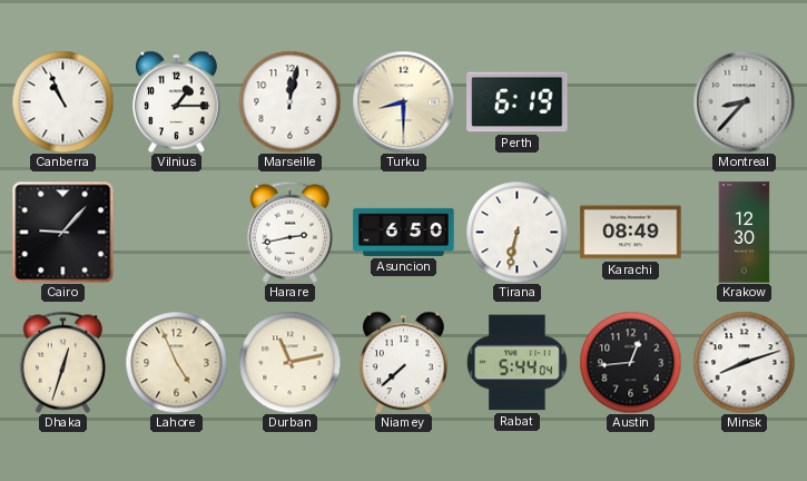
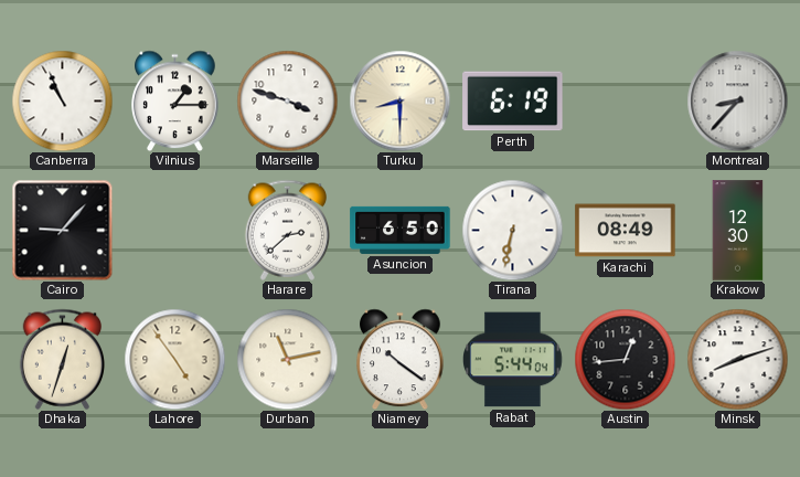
Marseille: 12:02 -> 3:48 (287, 100)
Harare: 2:43 -> 2:38 (287, 230)
Lahore: 4:56 -> 4:54 (174, 359)
Niamey: 7:38 -> 10:21 (401, 359)
